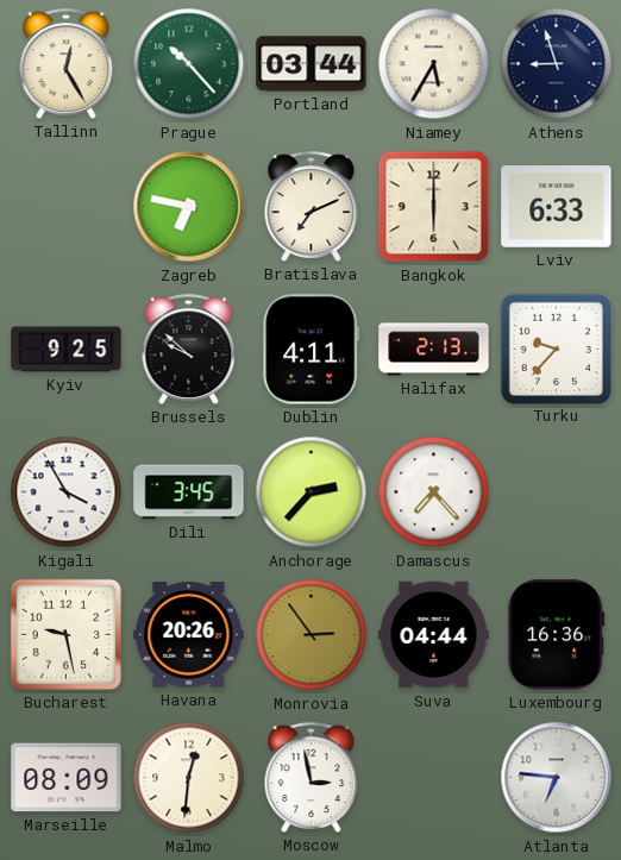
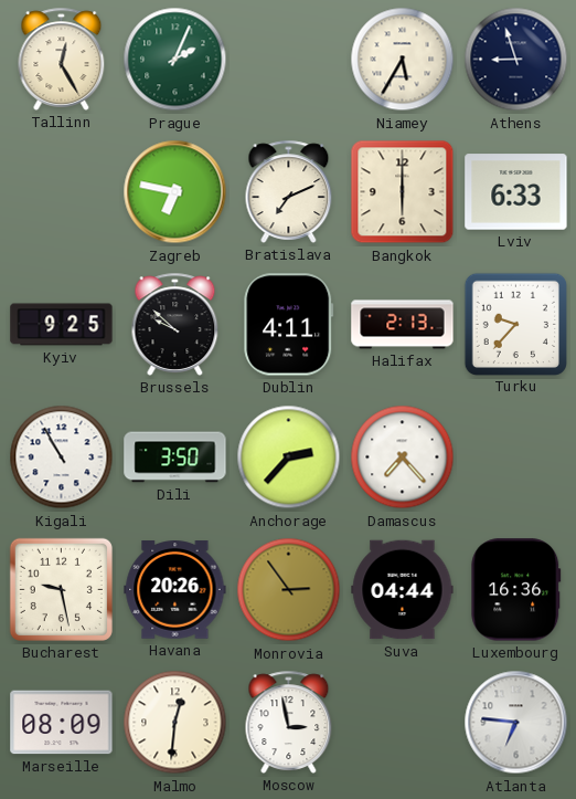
Prague: 10:23 -> 2:04 (175, 60)
Portland: 03:44 -> none (312, 64)
Kigali: 3:55 -> 10:55 (62, 458)
Dili: 3:45 -> 3:50 (175, 458)
